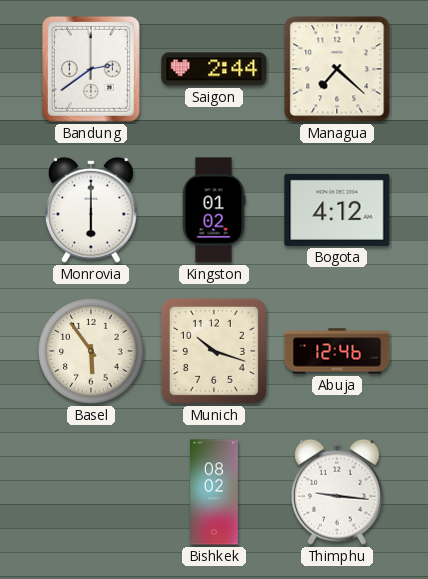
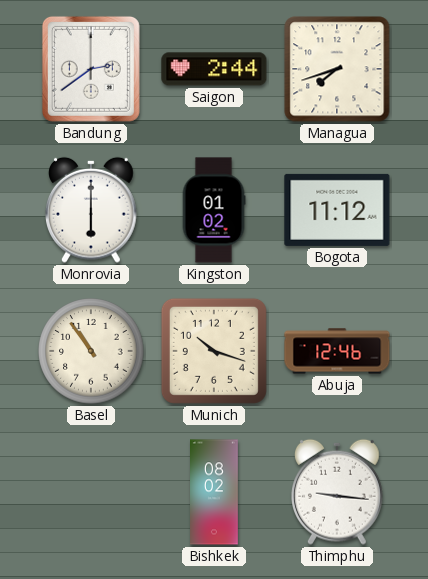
Managua: 7:22 -> 7:42 (337, 69)
Bogota: 4:12 -> 11:12 (337, 210)
Basel: 5:54 -> 10:54 (91, 351)
